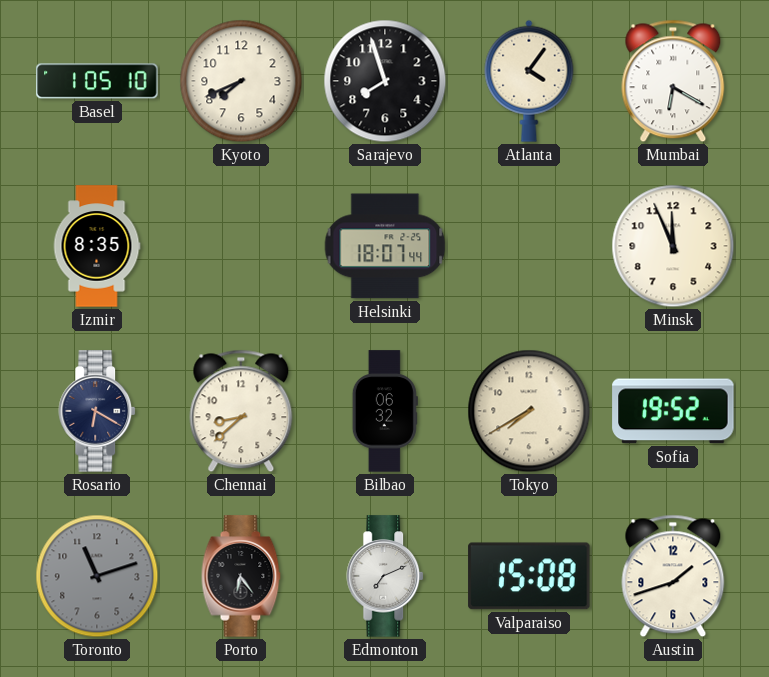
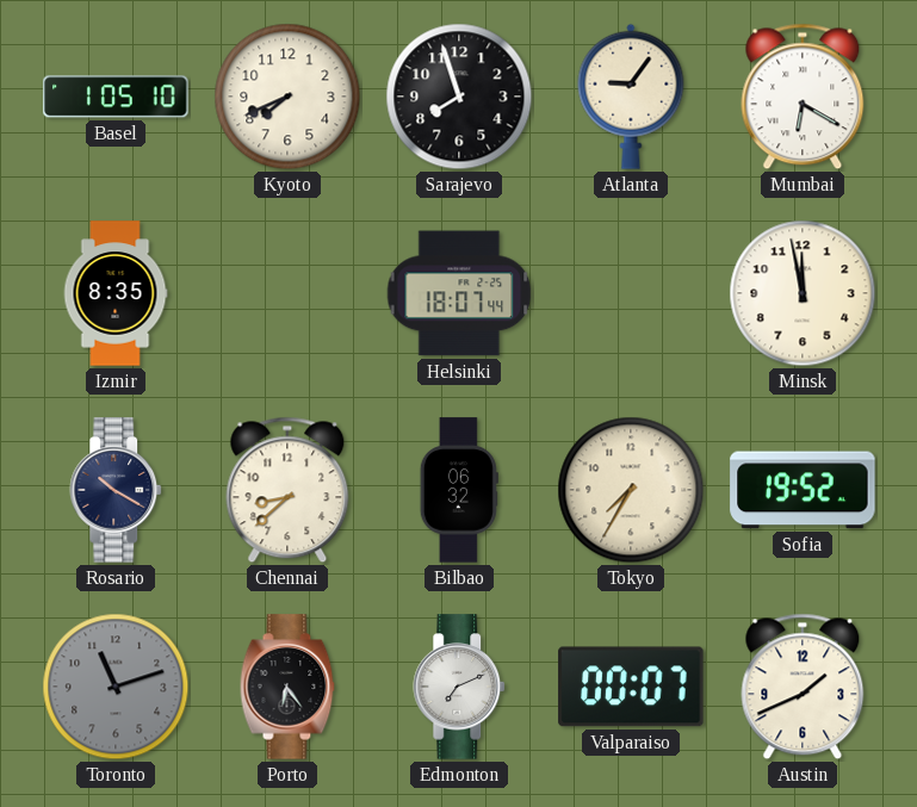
Atlanta: 4:06 -> 9:06 (631, 97)
Minsk: 11:56 -> 11:58 (803, 293)
Rosario: 6:20 -> 10:20 (117, 490)
Tokyo: 7:40 -> 7:35 (631, 490)
Valparaiso: 15:08 -> 00:07 (631, 687)
Austin: 1:42 -> 1:41 (803, 687)
